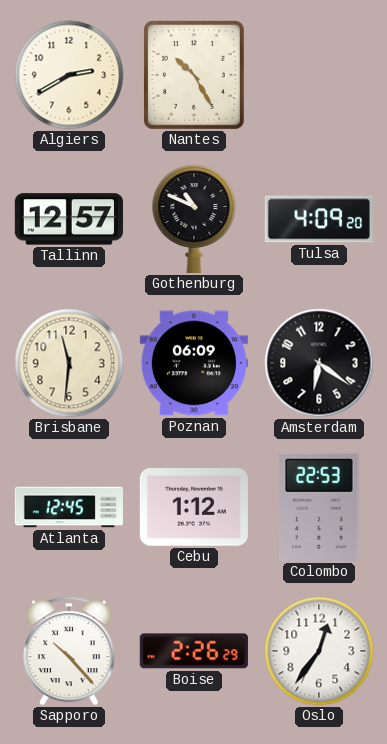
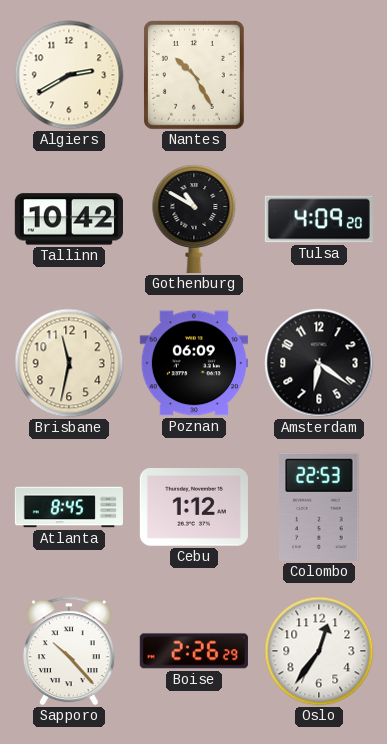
Tallinn: 12:57 -> 10:42 (69, 219)
Gothenburg: 10:49 -> 10:50 (194, 219)
Brisbane: 11:31 -> 11:32 (69, 363)
Atlanta: 12:45 -> 8:45 (68, 507)
